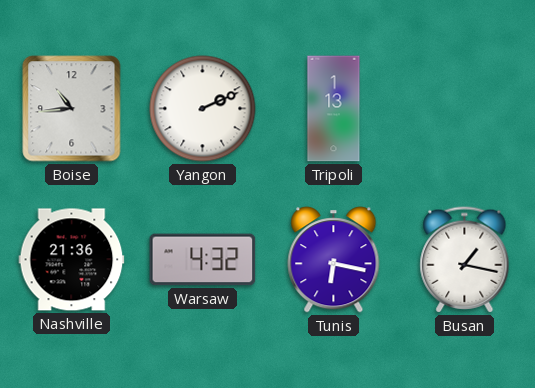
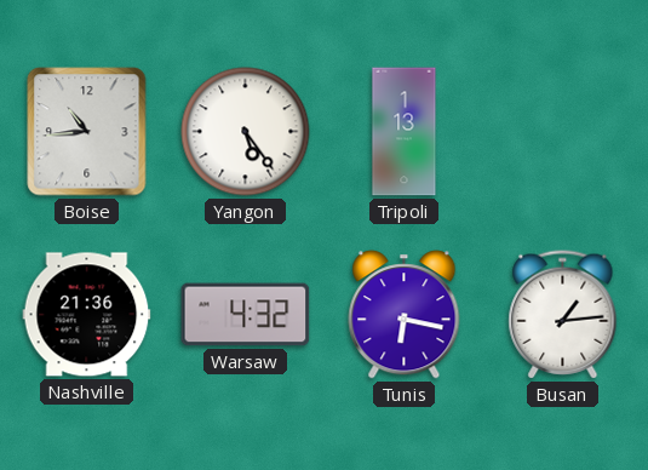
Yangon: 2:11 -> 5:24 (246, 132)
Busan: 1:17 -> 1:14 (563, 315)
